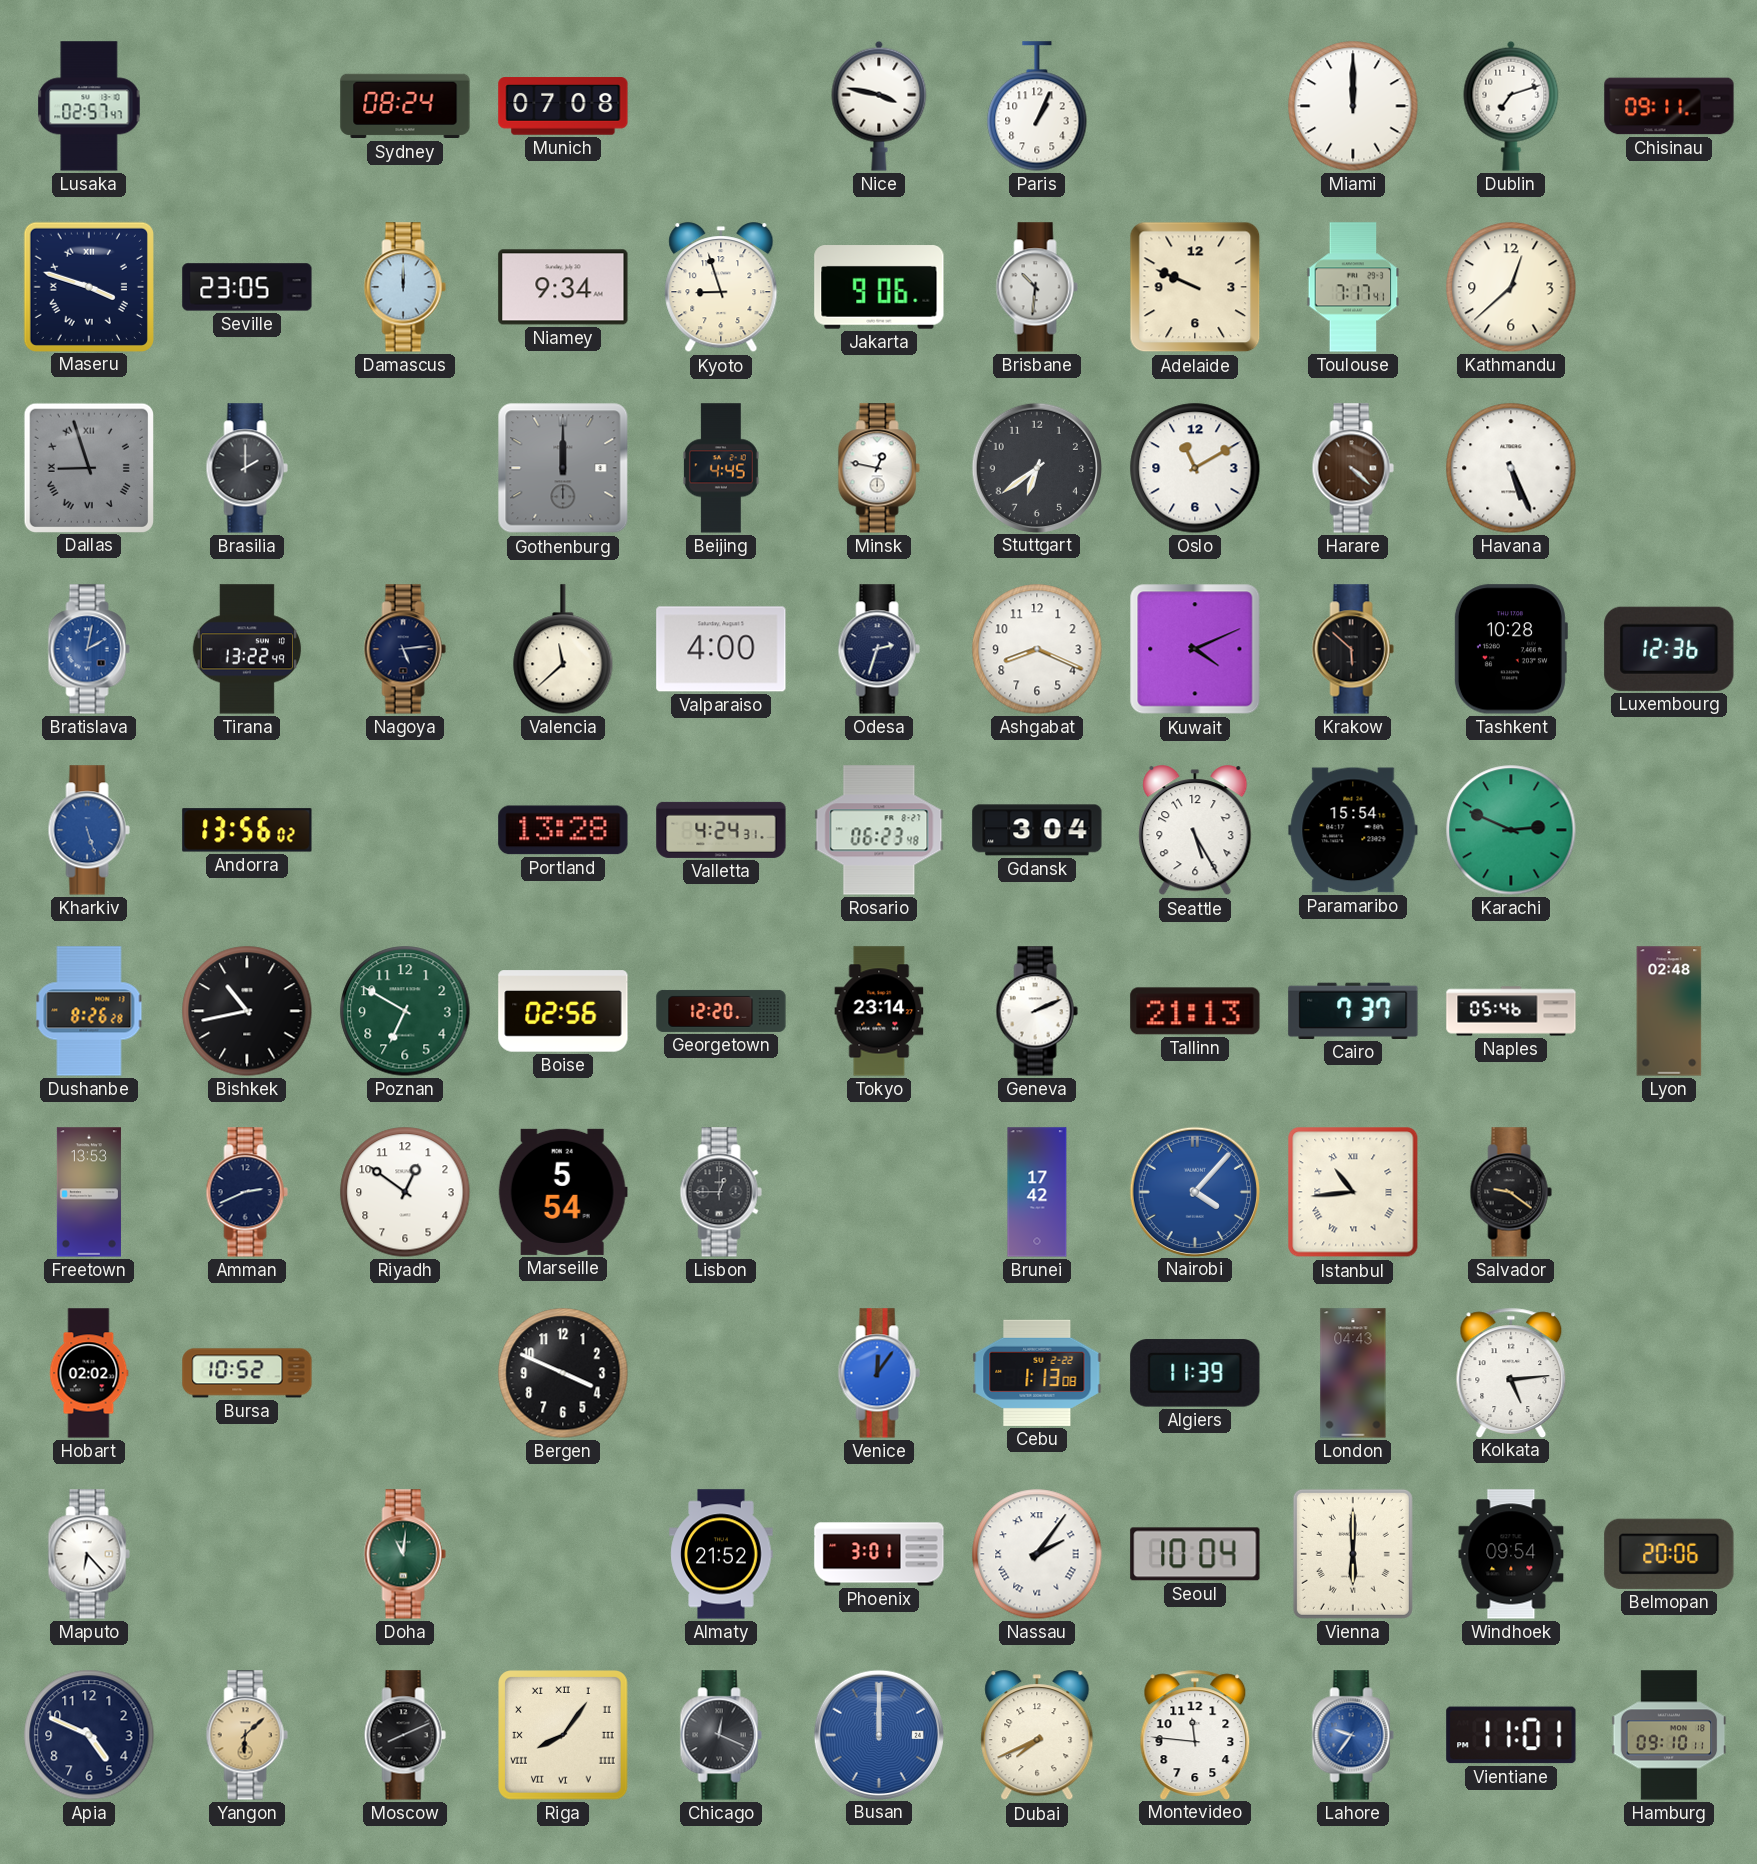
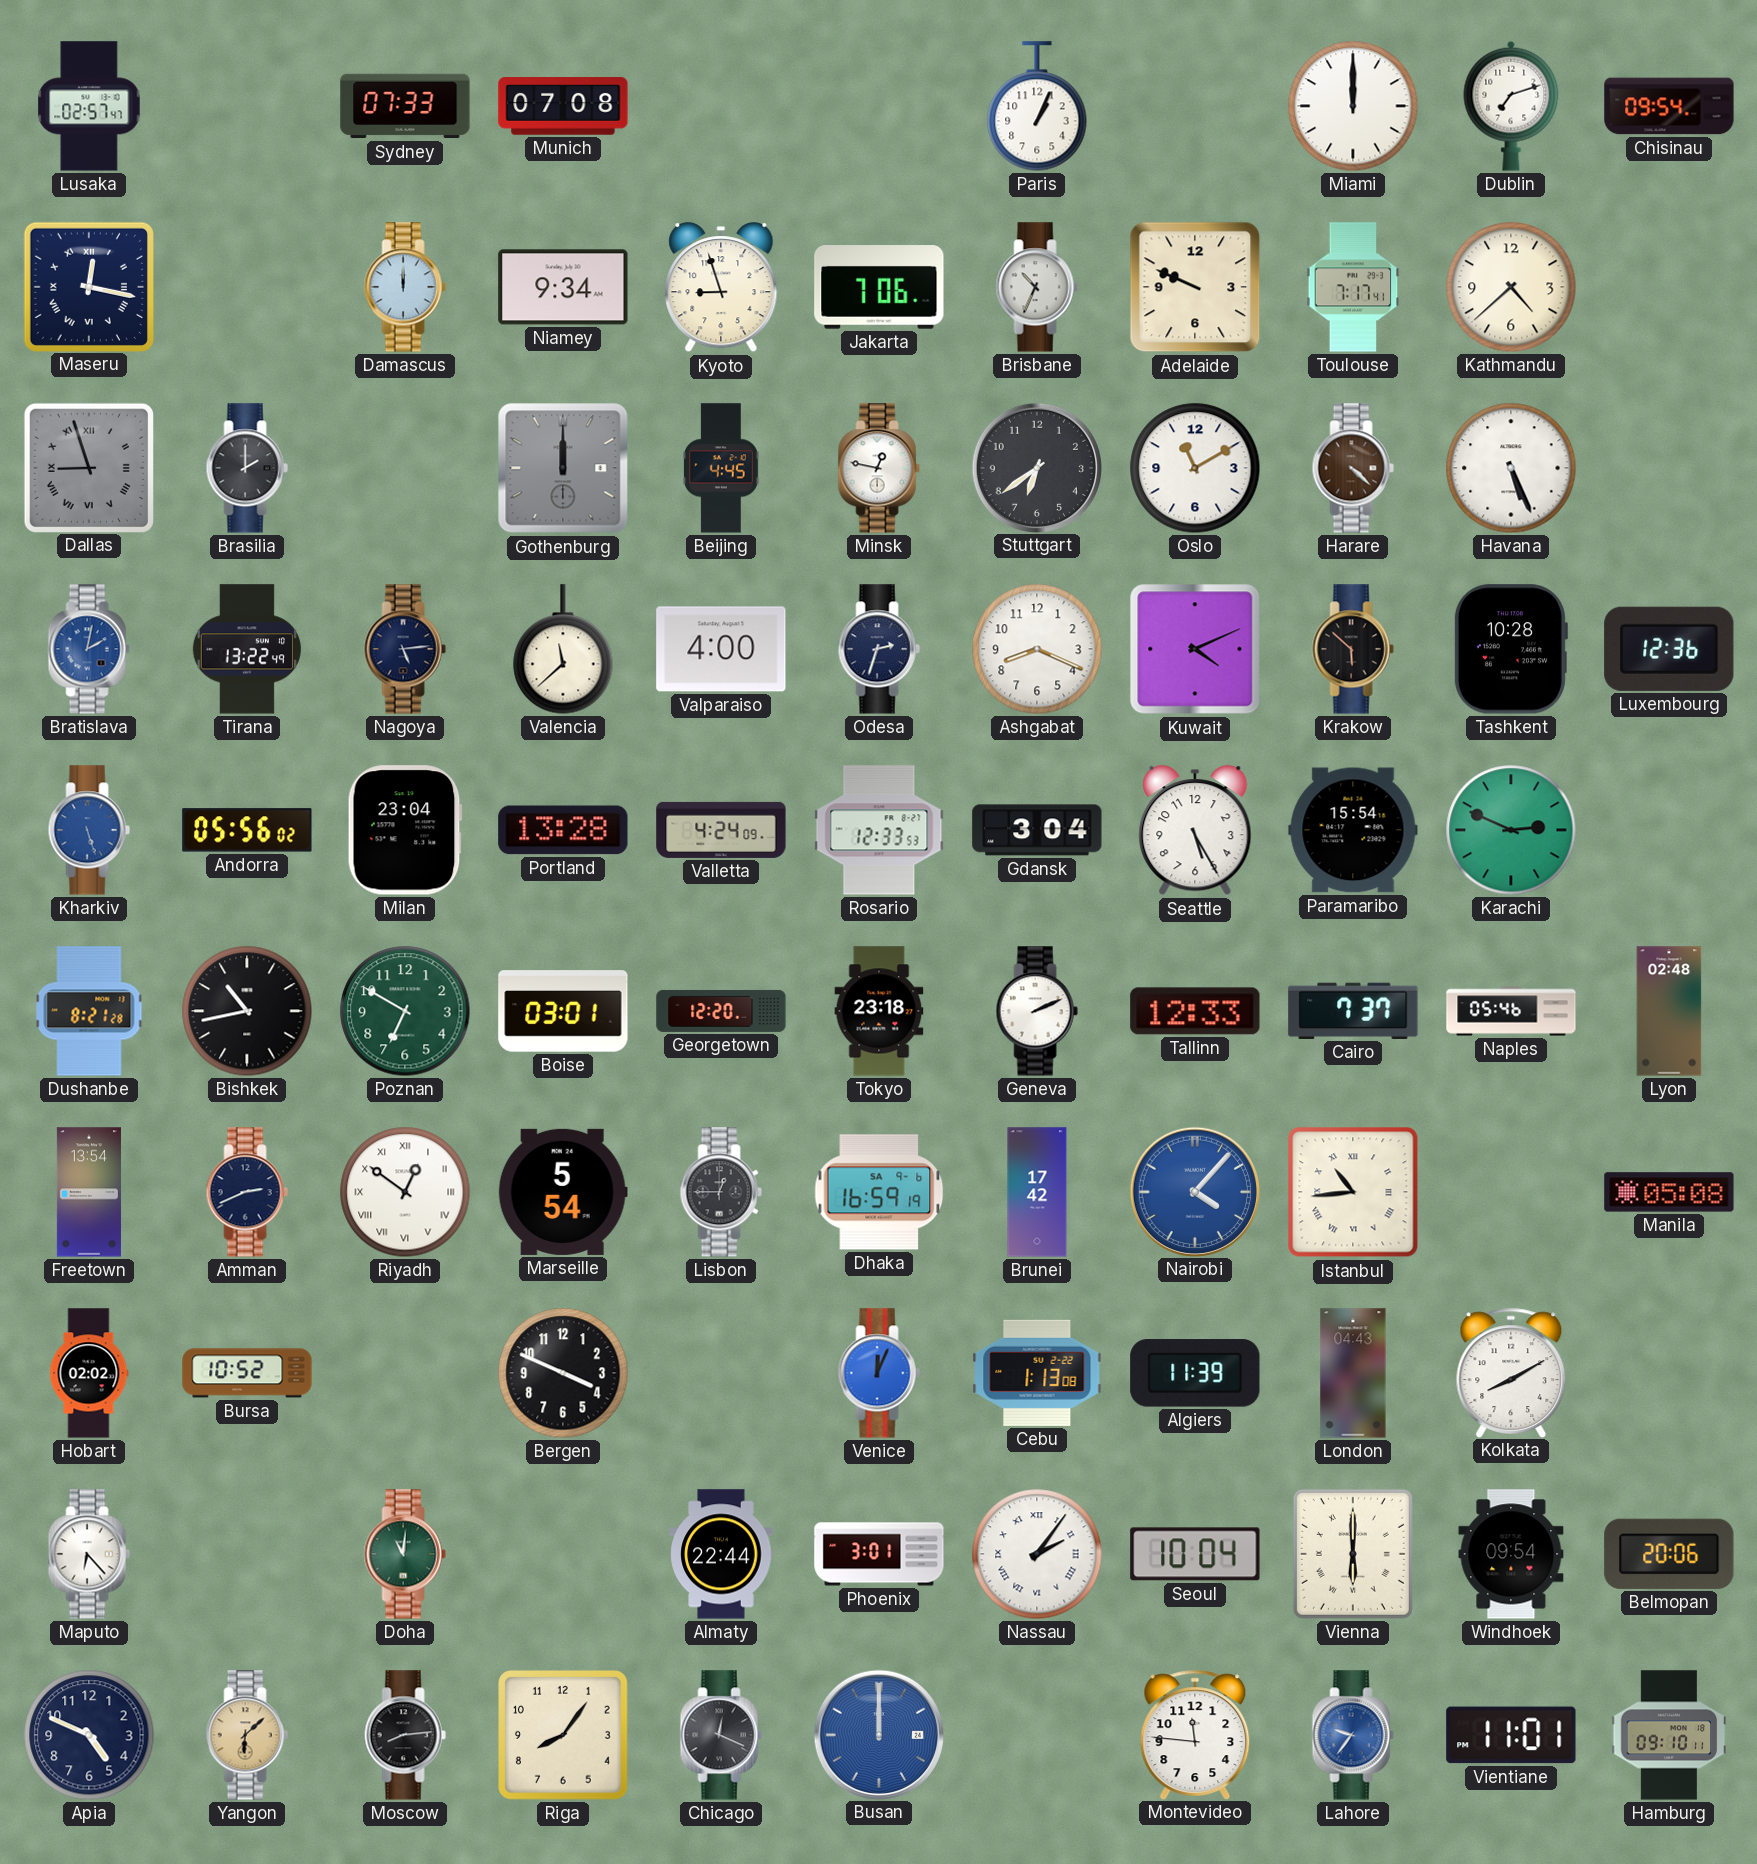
Sydney: 08:24 -> 07:33 (405, 106)
Nice: 3:47 -> none (879, 106)
Chisinau: 09:11 -> 09:54 (1669, 106)
Maseru: 3:48 -> 12:17 (88, 286)
Seville: 23:05 -> none (247, 287)
Jakarta: 9:06 -> 7:06 (879, 287)
Brisbane: 10:31 -> 10:34 (1037, 287)
Kathmandu: 12:38 -> 4:38 (1511, 287)
Andorra: 13:56 -> 05:56 (247, 830)
Milan: none -> 23:04 (405, 830)
Valletta: 4:24:31 -> 4:24:09 (721, 830)
Rosario: 06:23 -> 12:33 (879, 830)
Dushanbe: 8:26 -> 8:21 (89, 1011)
Boise: 02:56 -> 03:01 (563, 1011)
Tokyo: 23:14 -> 23:18 (879, 1011)
Tallinn: 21:13 -> 12:33 (1195, 1011)
Freetown: 13:53 -> 13:54 (89, 1192)
Riyadh numerals: Arabic -> Roman (405, 1192)
Dhaka: none -> 16:59 (879, 1192)
Salvador: 9:21 -> none (1511, 1192)
Manila: none -> 05:08 (1669, 1192)
Venice: 12:06 -> 12:04 (879, 1373)
Kolkata: 5:14 -> 8:10 (1511, 1372)
Almaty: 21:52 -> 22:44 (721, 1554)
Moscow: 8:11 -> 8:14 (405, 1735)
Riga numerals: Roman -> Arabic (564, 1736)
Dubai: 7:41 -> none (1037, 1736)
